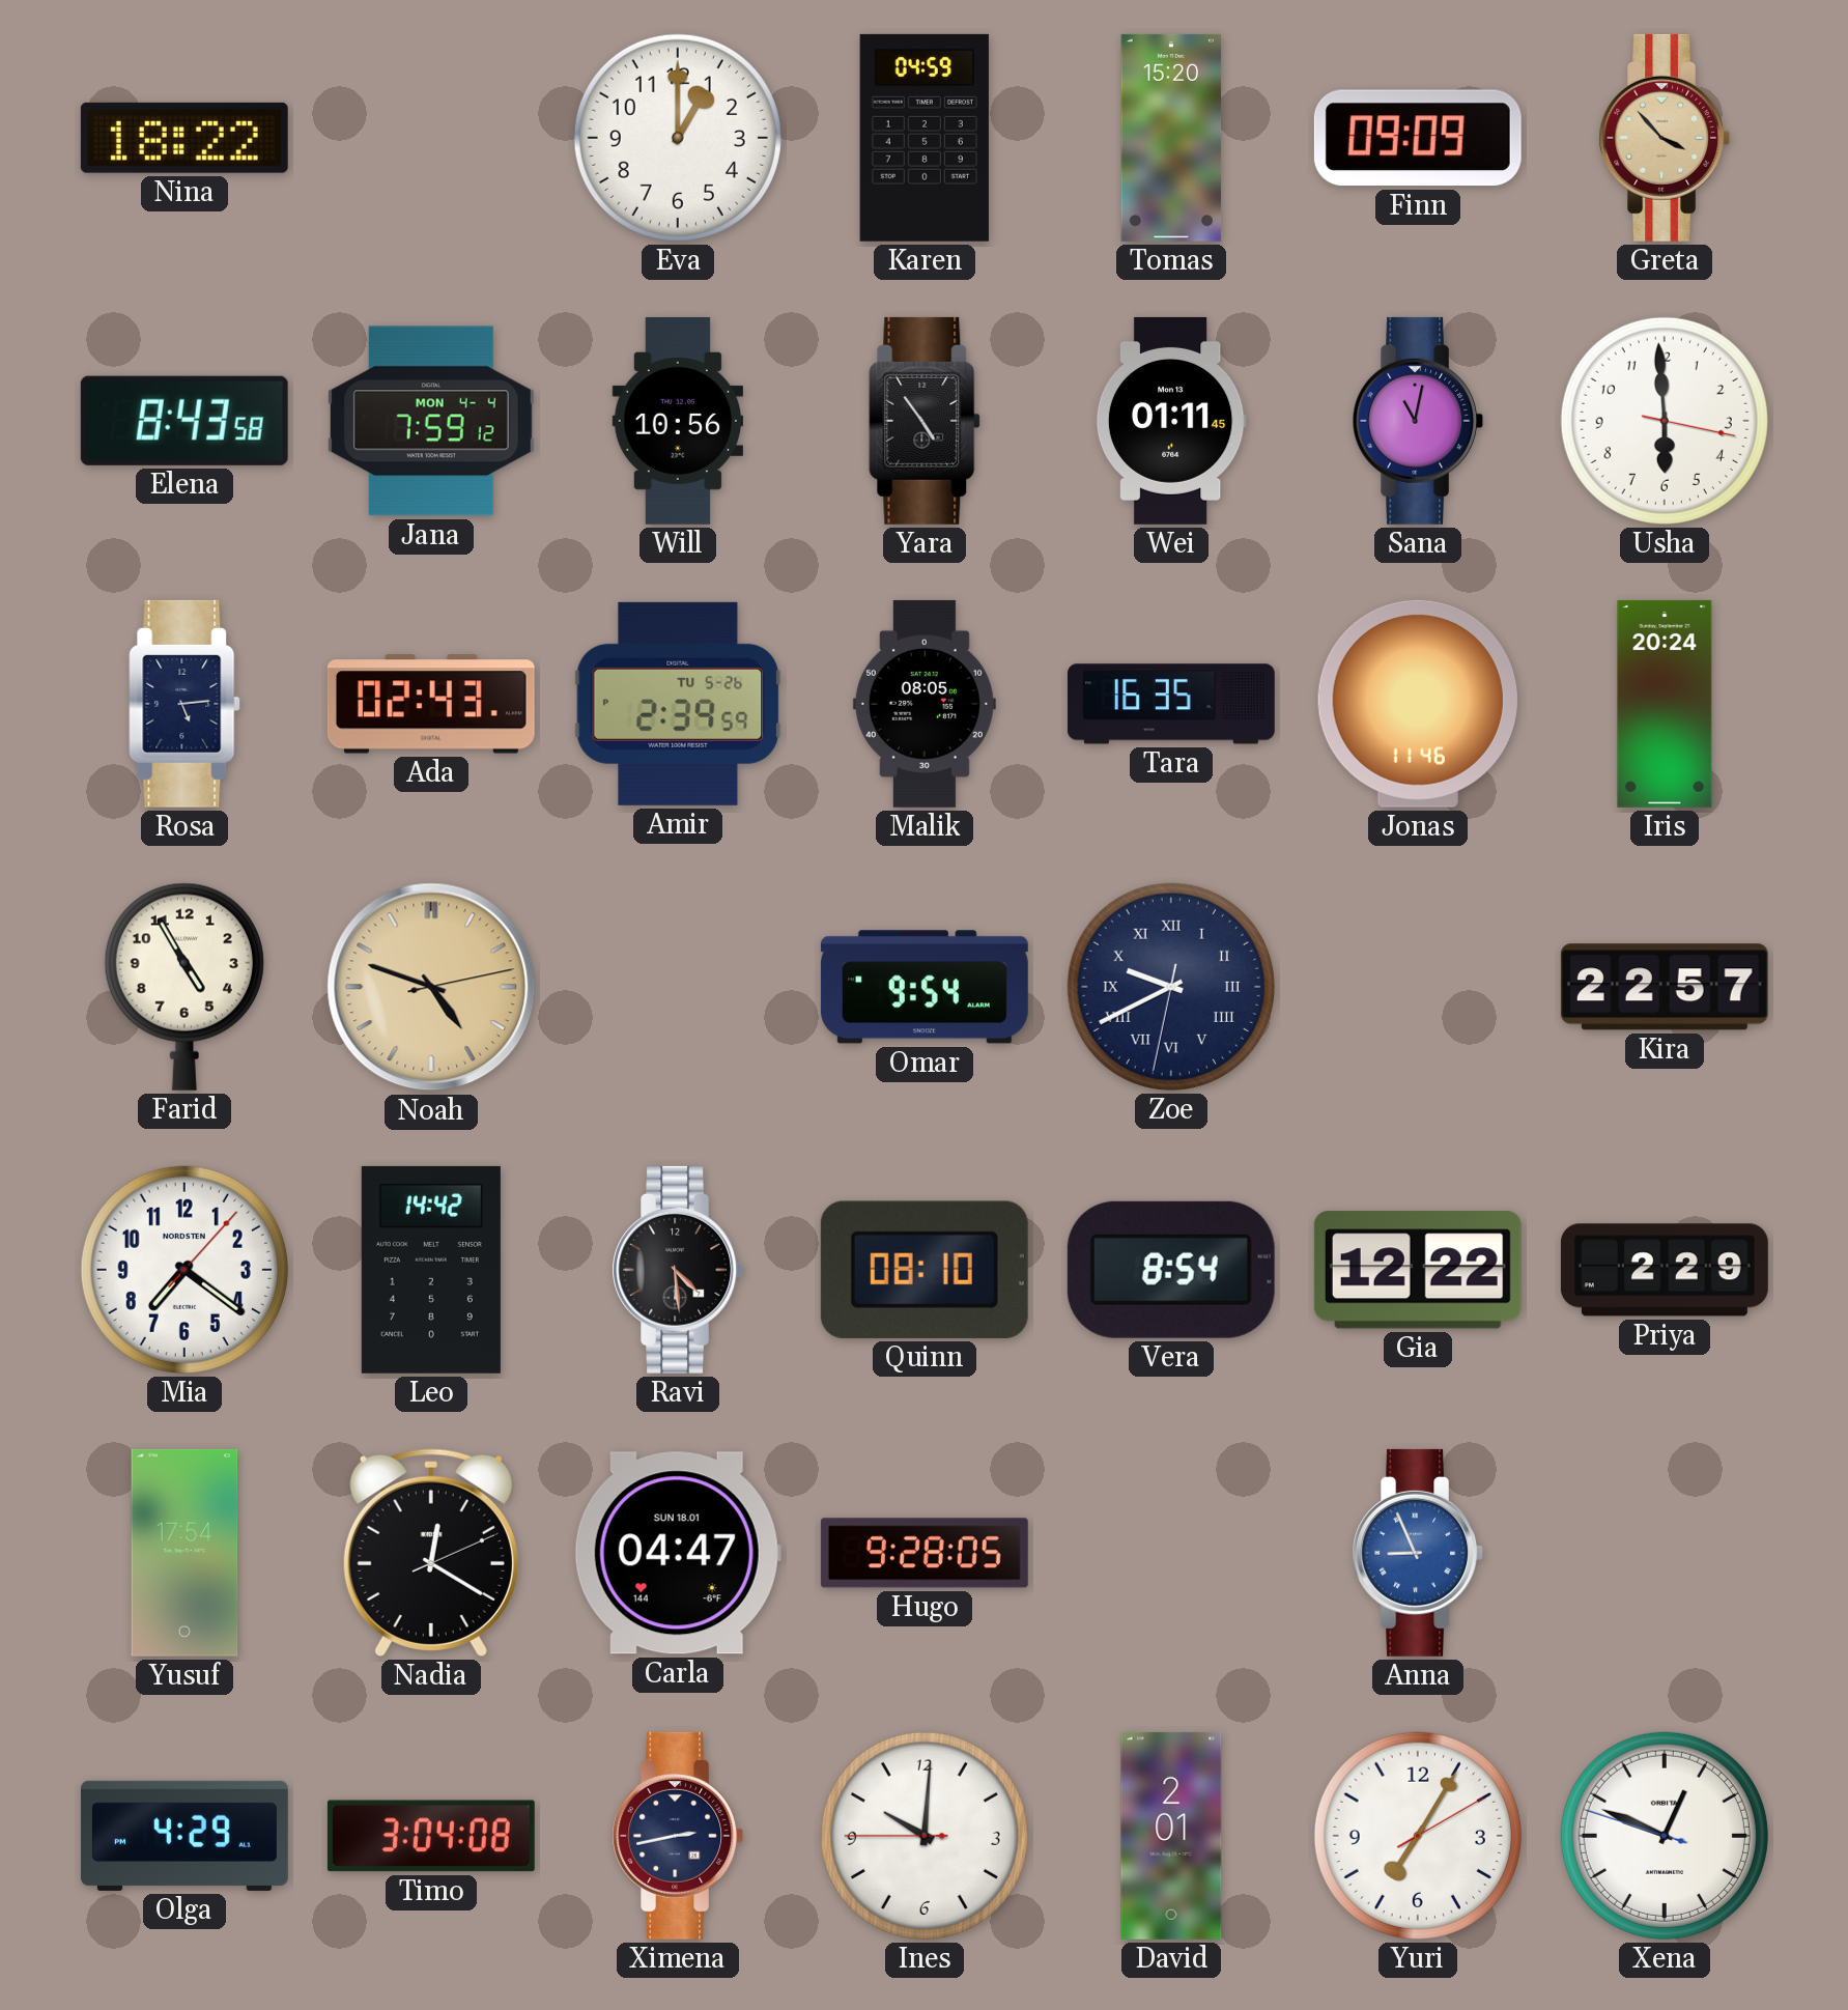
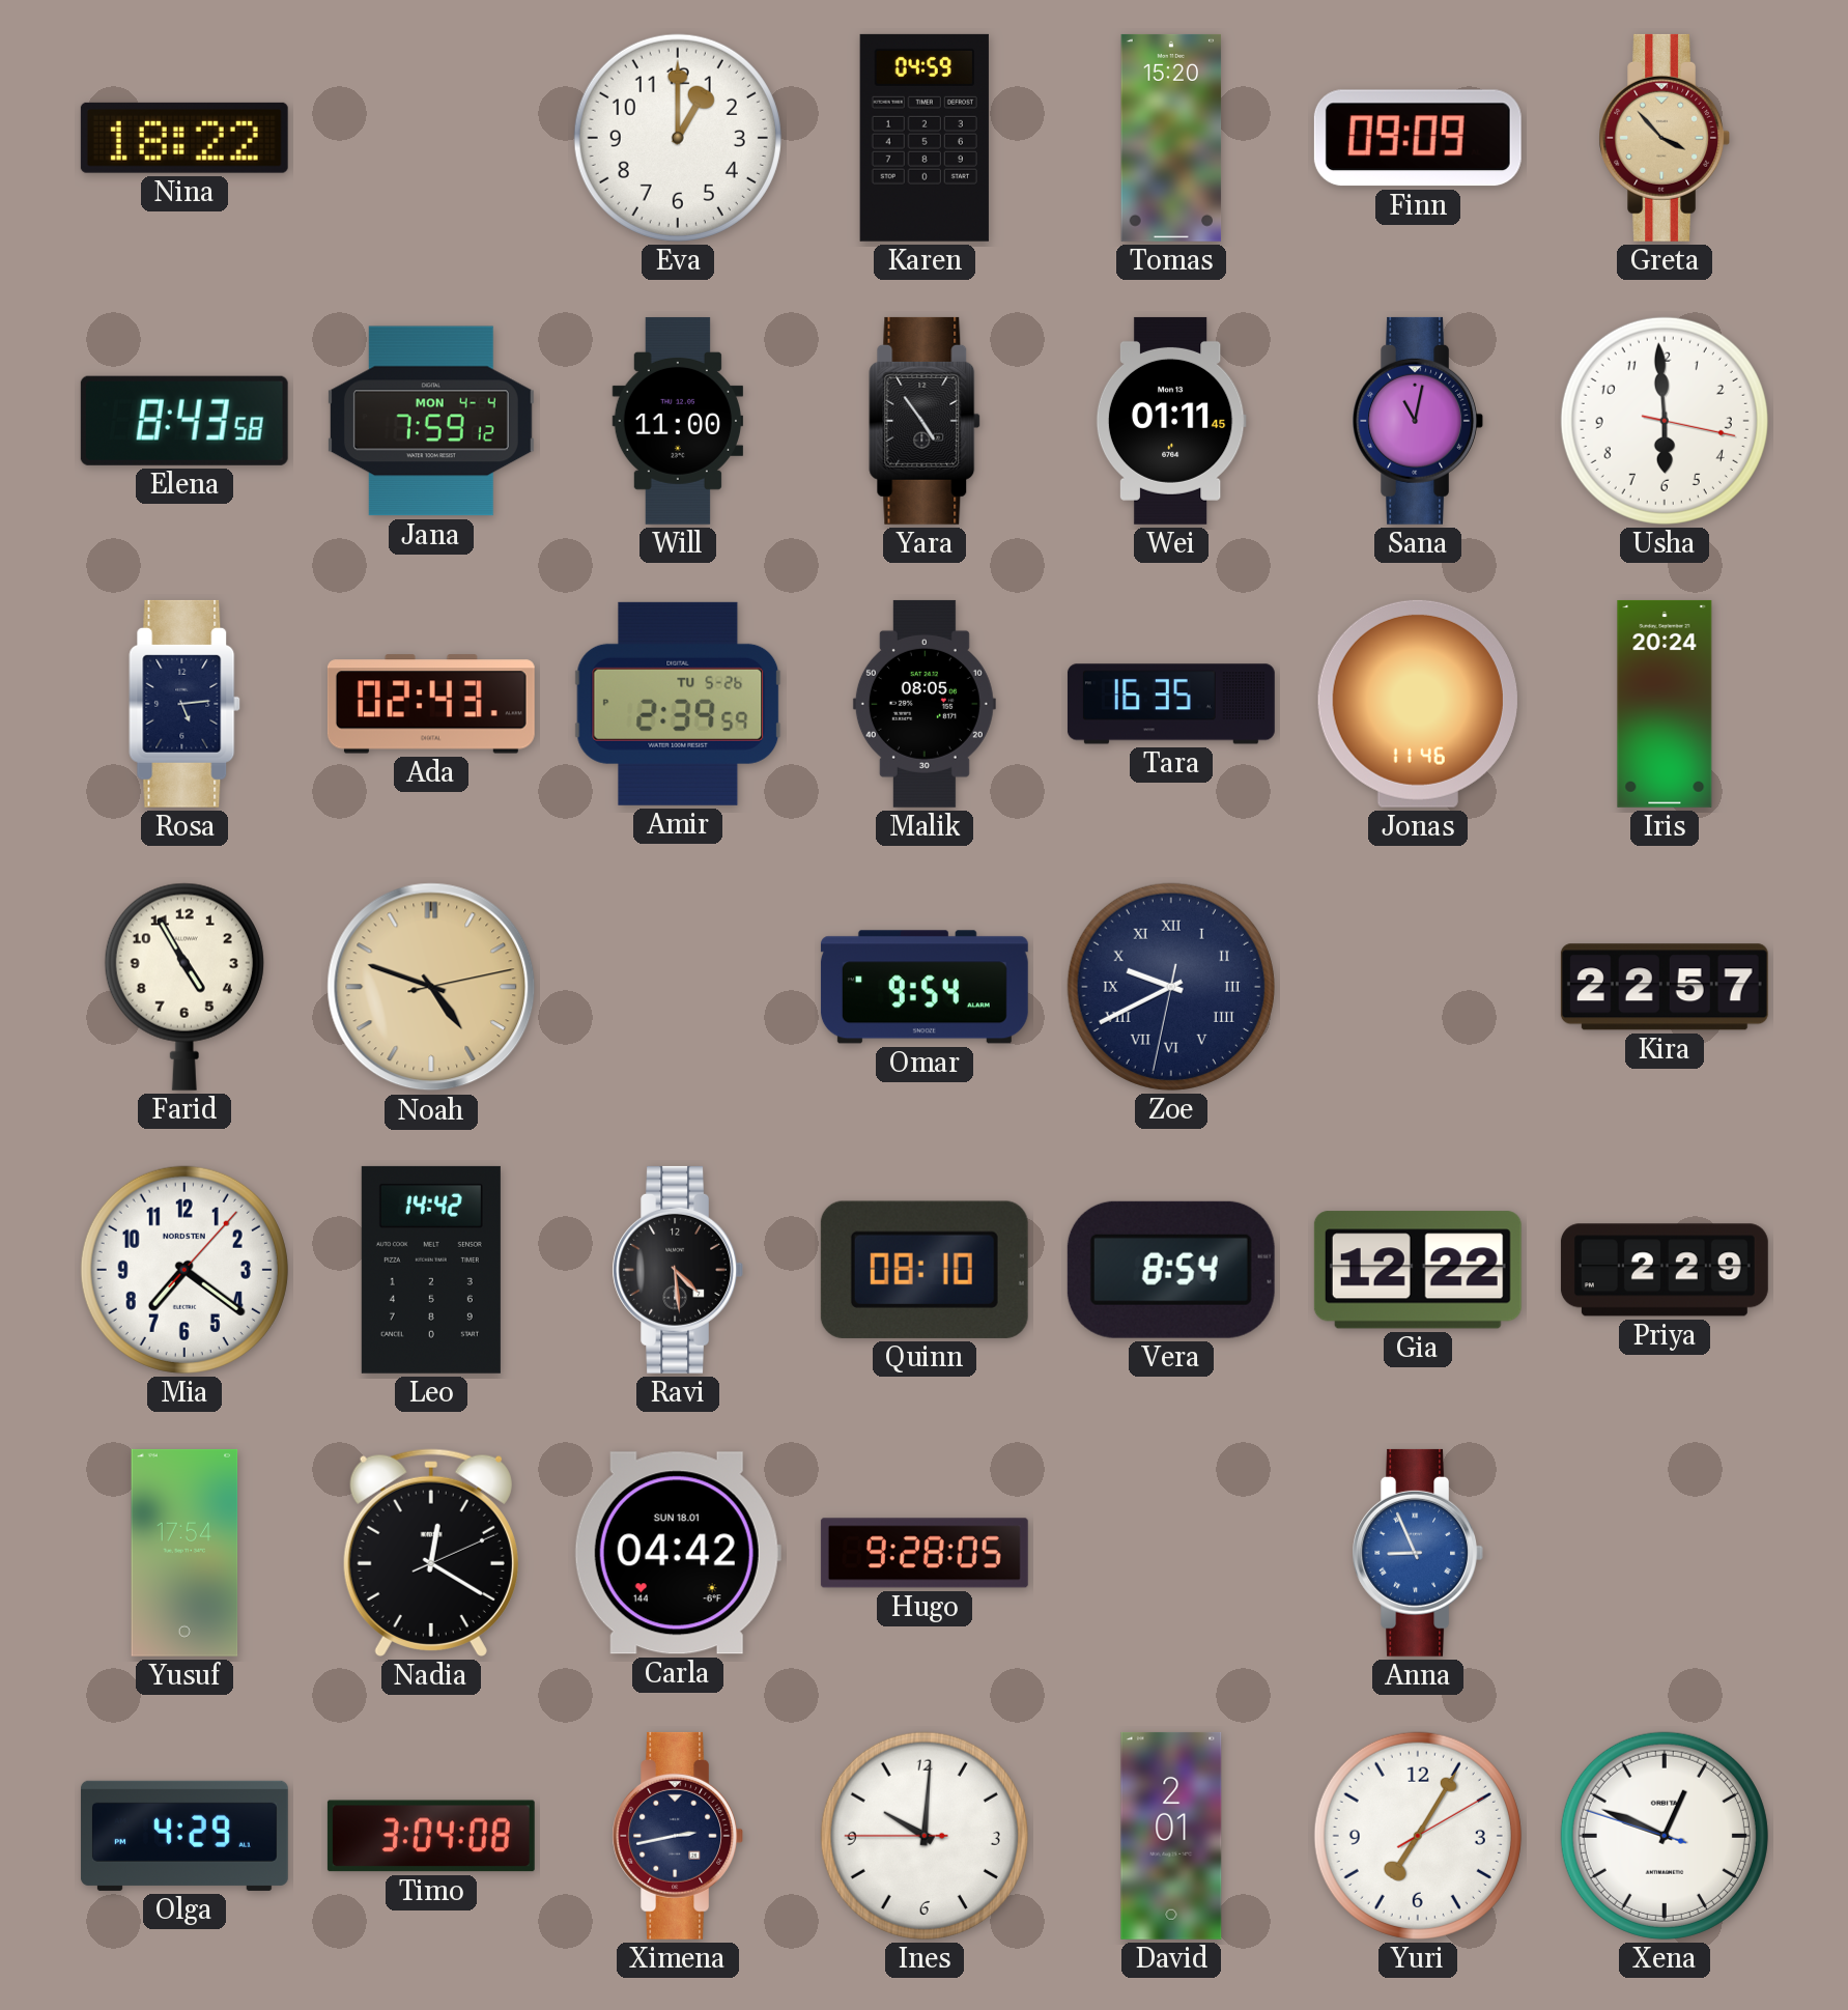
Will: 10:56 -> 11:00 (677, 421)
Carla: 04:47 -> 04:42 (678, 1553)
